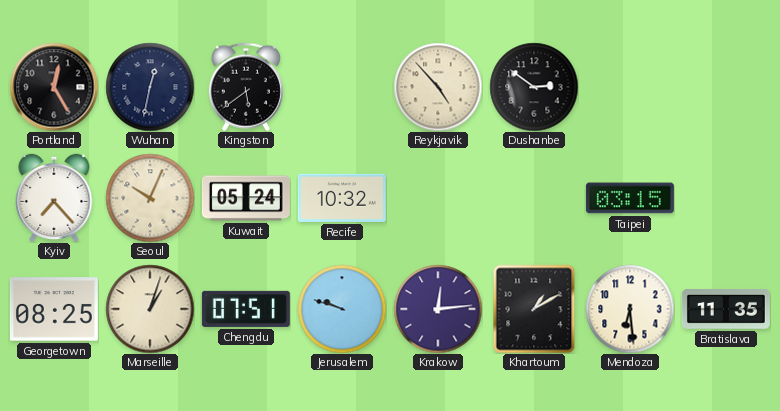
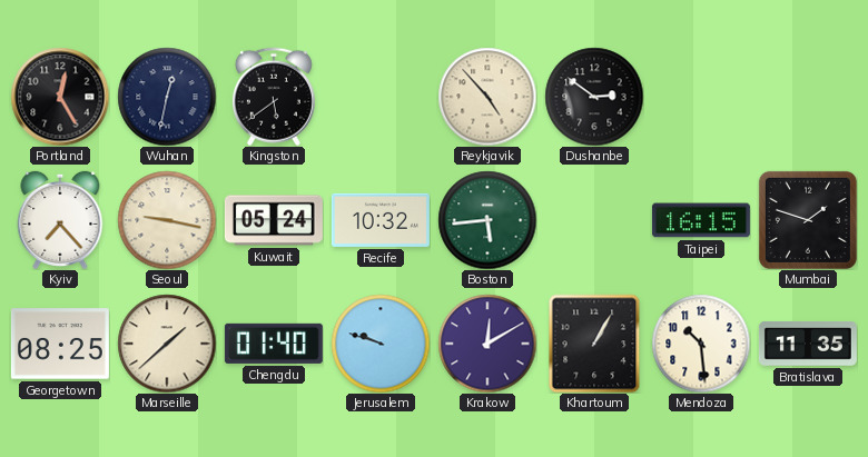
Seoul: 10:04 -> 9:17 (167, 220)
Boston: none -> 5:44 (487, 220)
Taipei: 03:15 -> 16:15 (701, 220)
Mumbai: none -> 1:48 (808, 220)
Marseille: 1:03 -> 1:38 (167, 344)
Chengdu: 07:51 -> 01:40 (274, 344)
Krakow: 12:14 -> 12:10 (487, 344)
Khartoum: 1:10 -> 1:05 (594, 344)
Mendoza: 6:29 -> 10:29 (701, 344)
